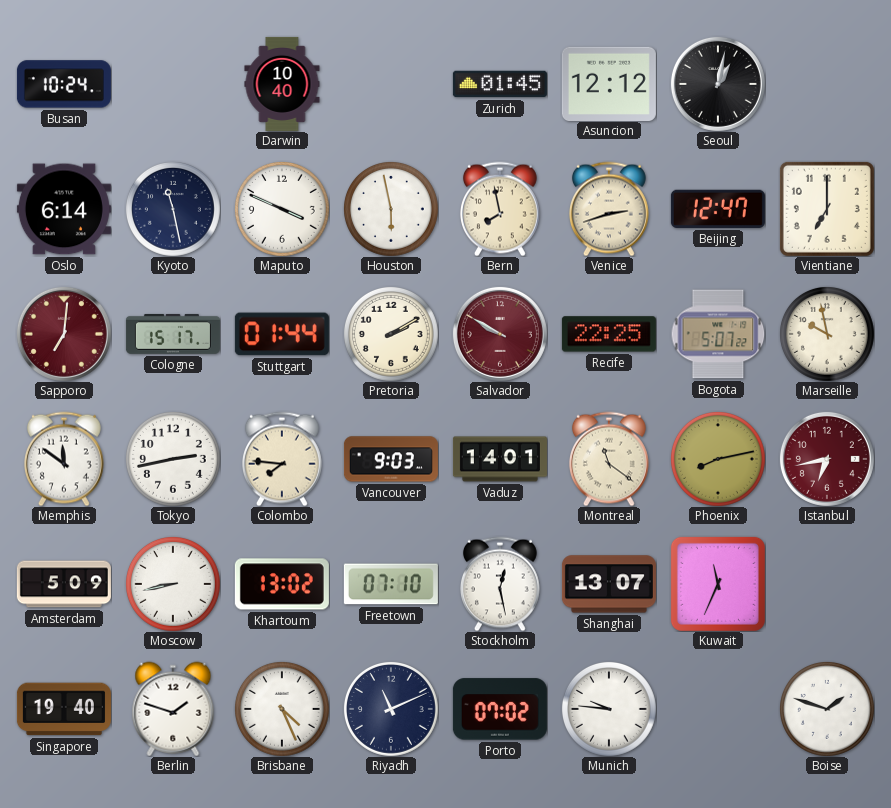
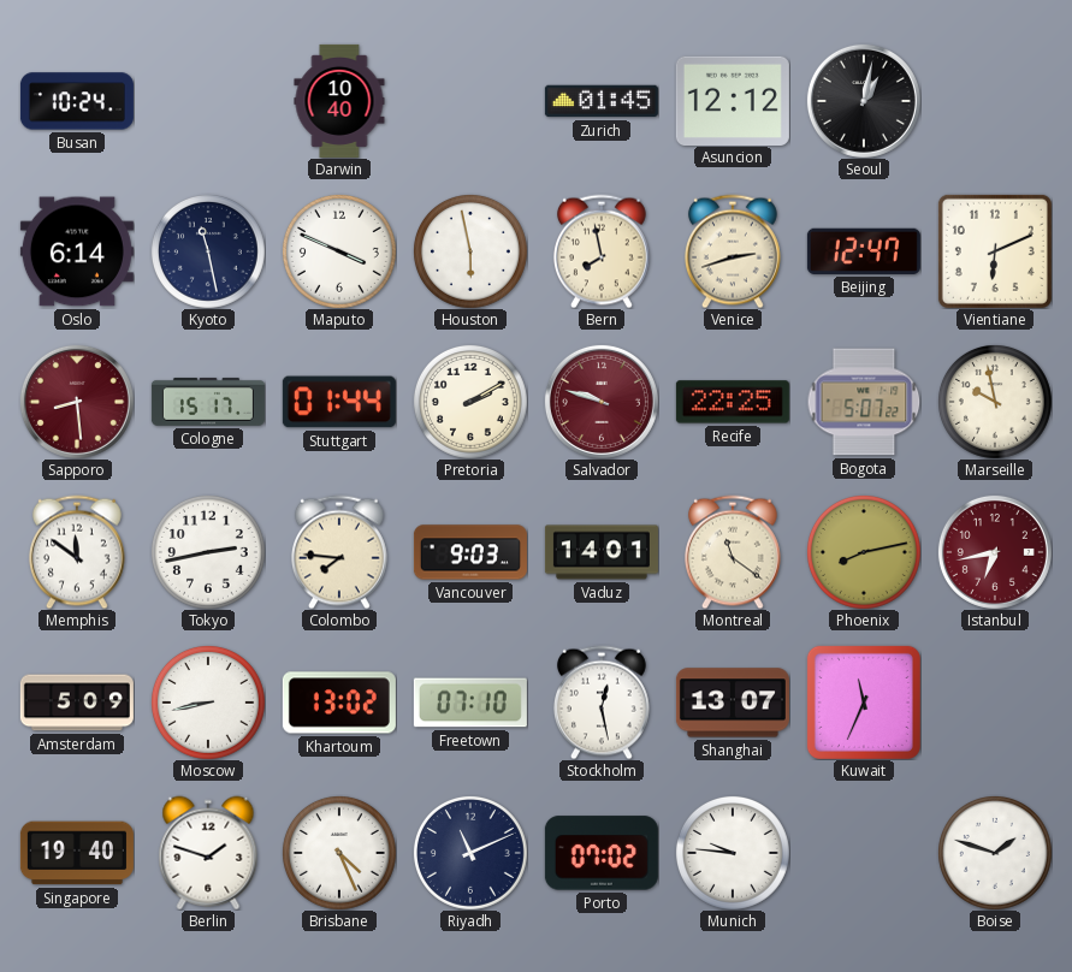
Vientiane: 7:00 -> 6:11 (995, 251)
Sapporo: 7:01 -> 8:29 (77, 402)
Salvador: 9:50 -> 9:48 (602, 402)
